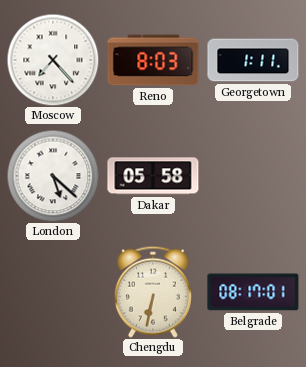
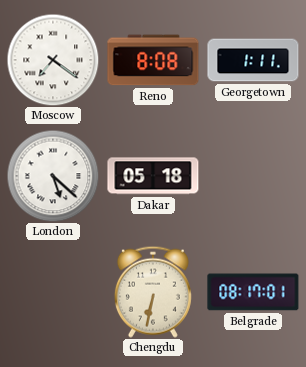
Moscow: 7:23 -> 7:21 (53, 60)
Reno: 8:03 -> 8:08 (153, 60)
Dakar: 05:58 -> 05:18 (153, 176)
